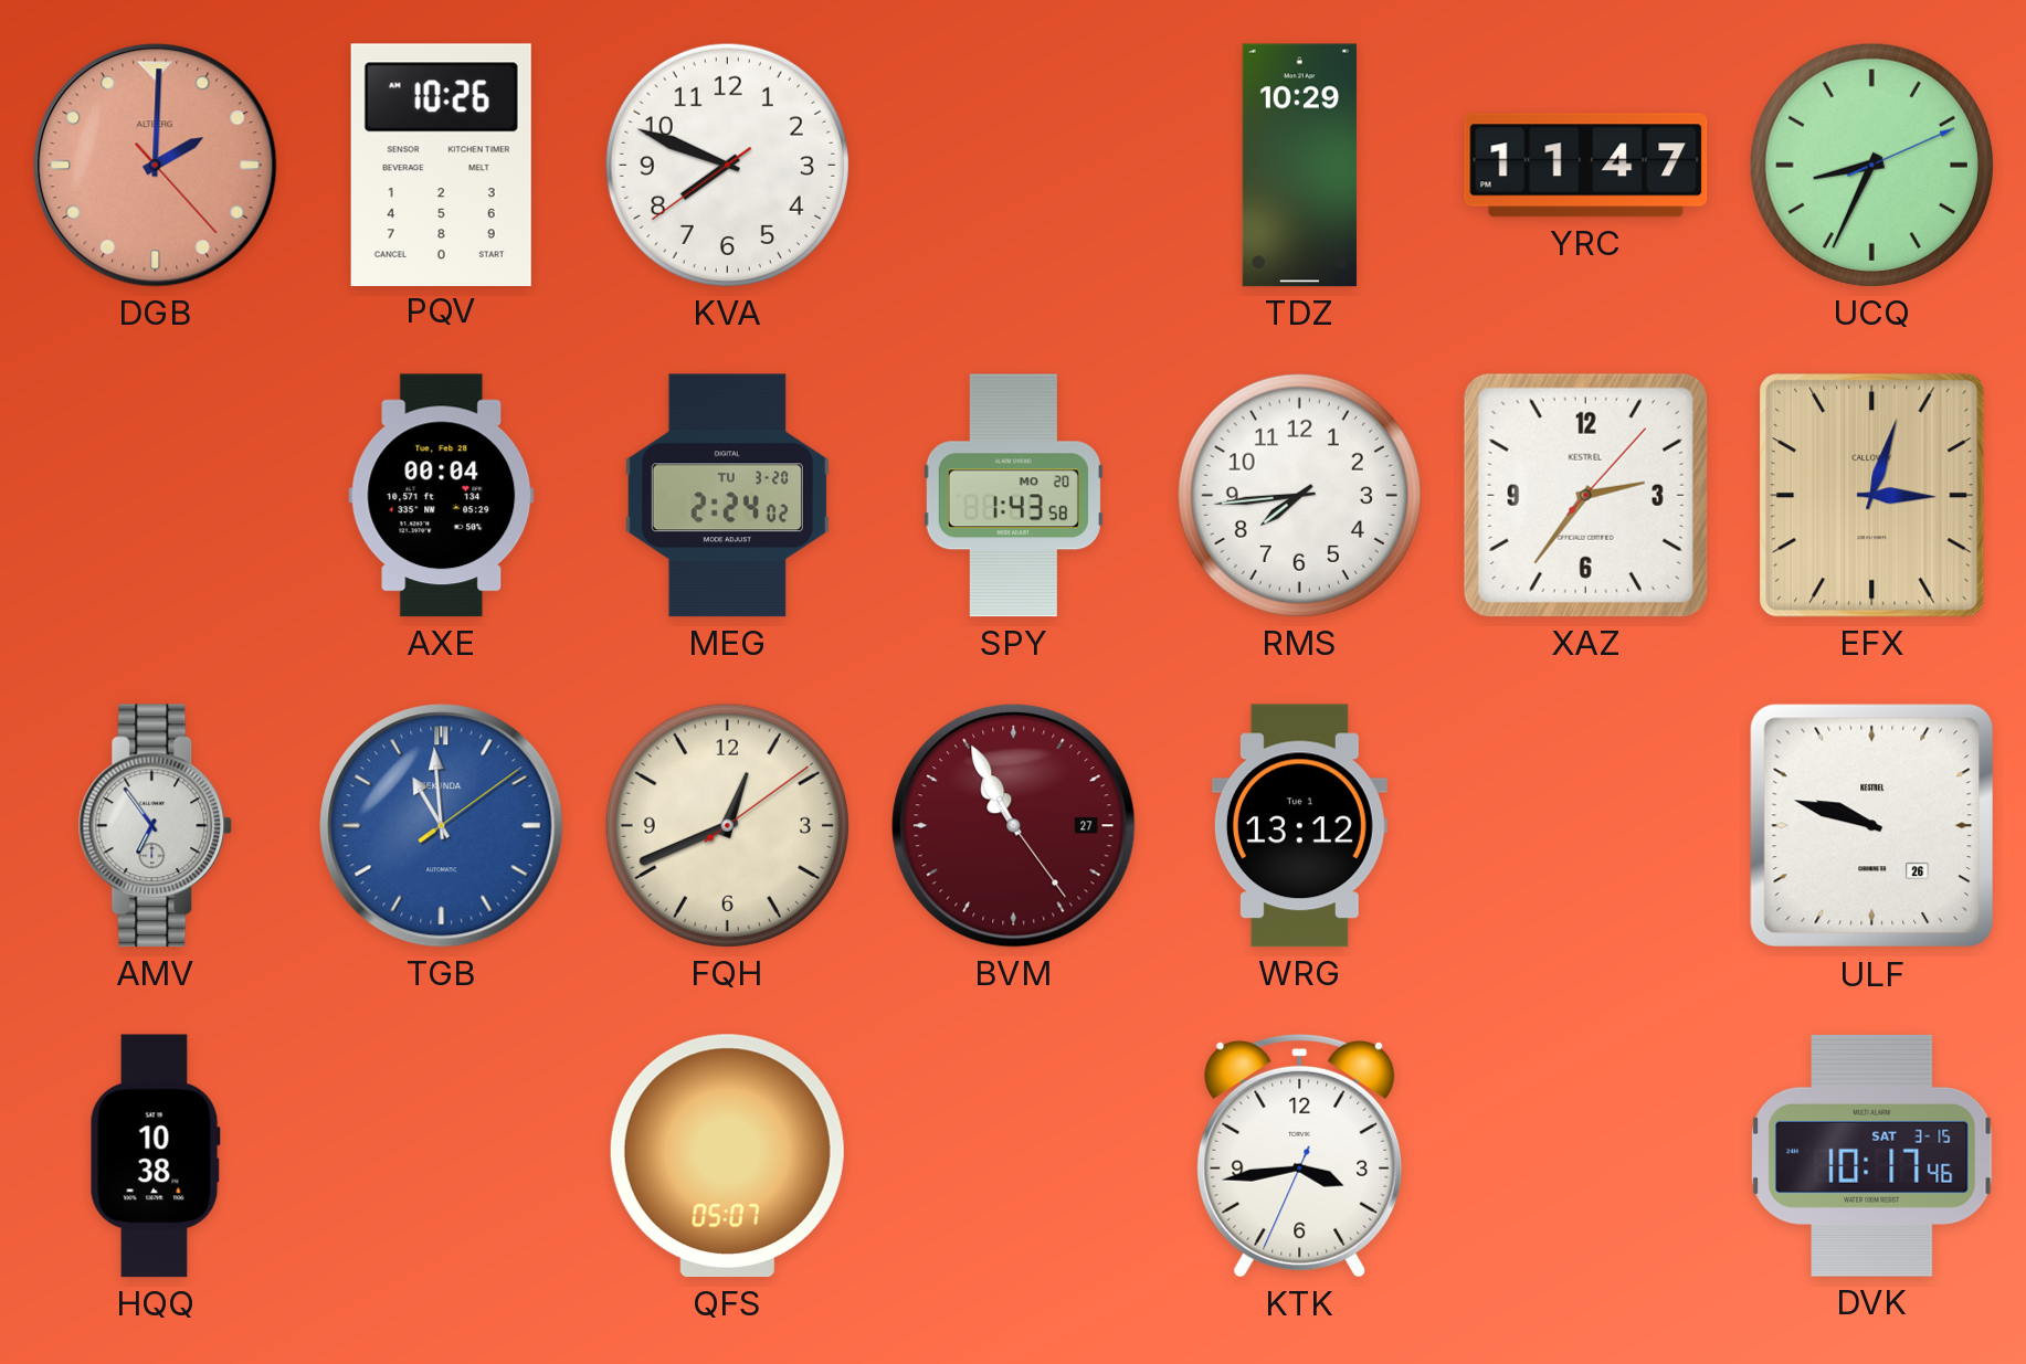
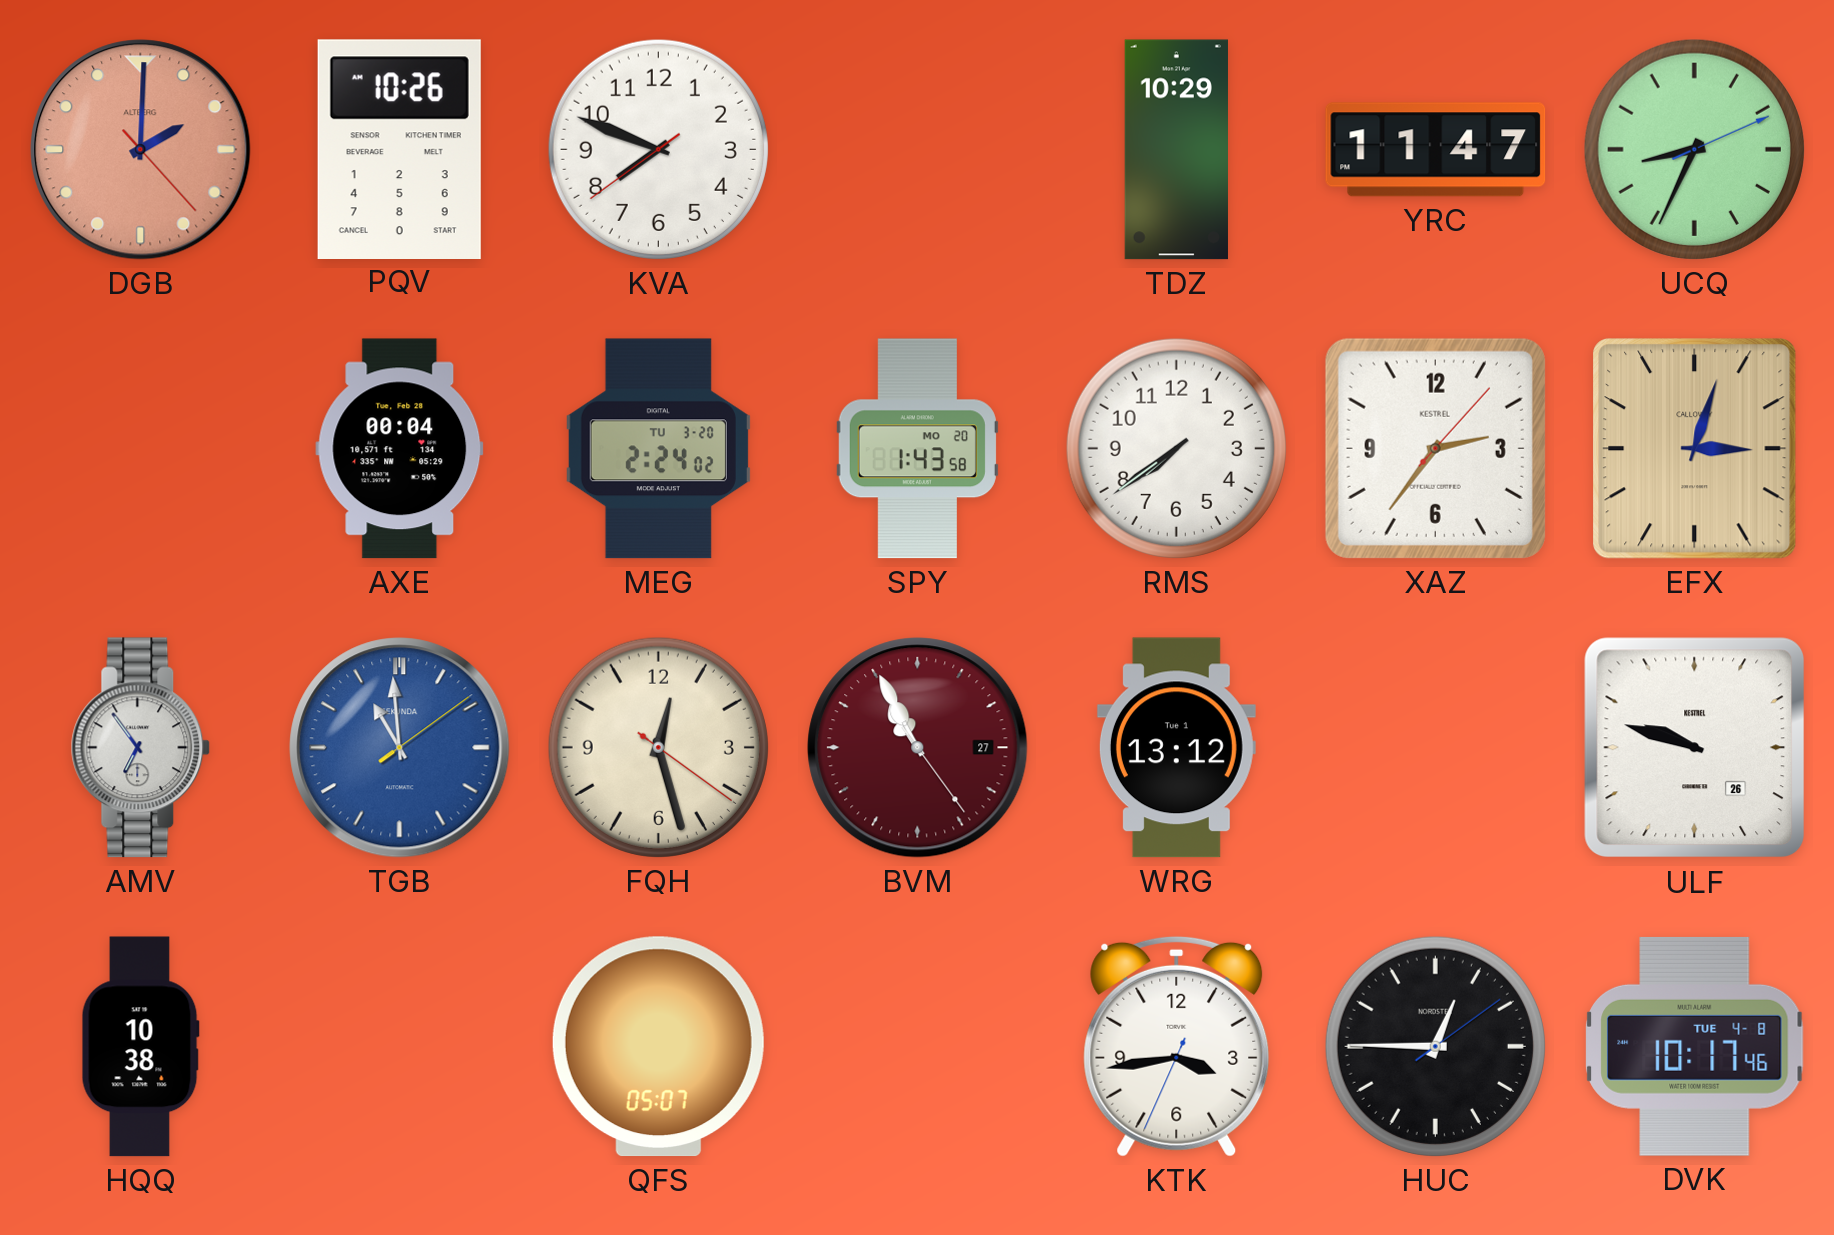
RMS: 7:44 -> 7:39 (1176, 448)
FQH: 12:41 -> 12:27 (658, 747)
HUC: none -> 12:45 (1435, 1046)
DVK date: SAT 3-15 -> TUE 4-8 (1695, 1046)
